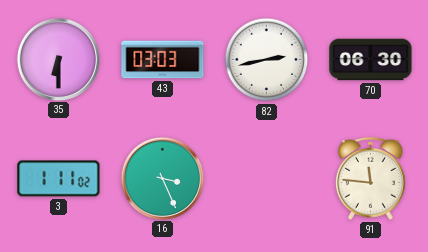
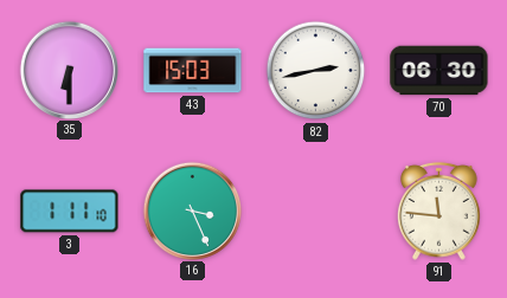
43: 03:03 -> 15:03 (193, 71)
3: 1:11:02 -> 1:11:10 (70, 212)
